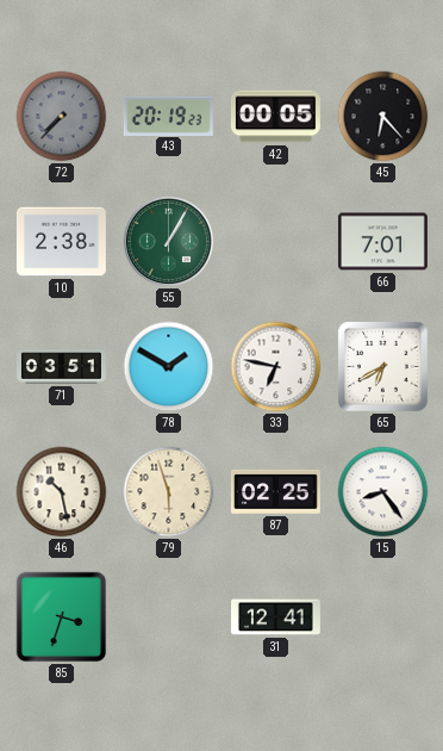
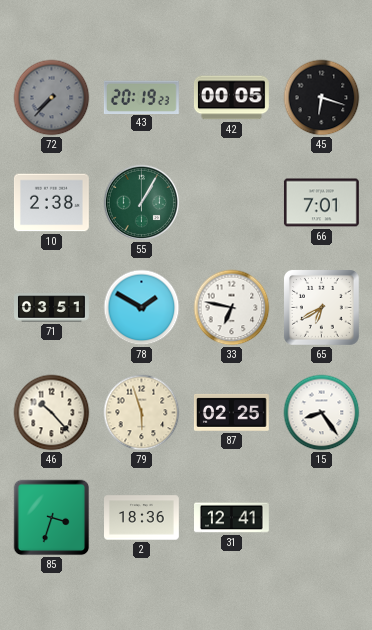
45: 6:23 -> 6:18 (322, 98)
46: 10:28 -> 10:23 (52, 413)
2: none -> 18:36 (142, 518)
